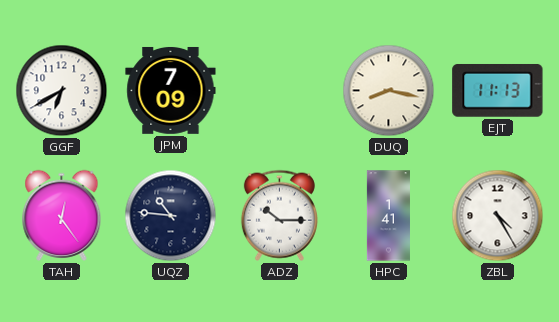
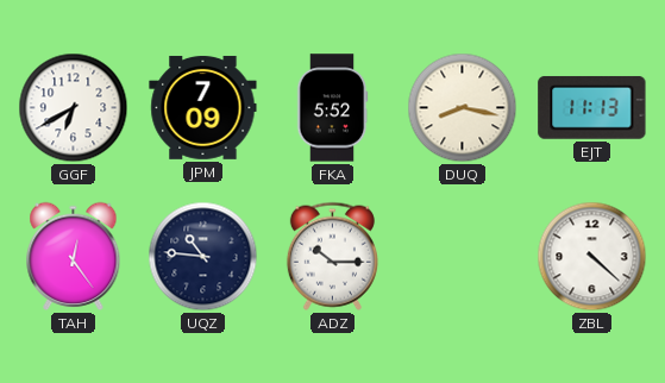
FKA: none -> 5:52 (332, 108)
HPC: 1:41 -> none (388, 216)
ZBL: 4:25 -> 4:22 (592, 257)
